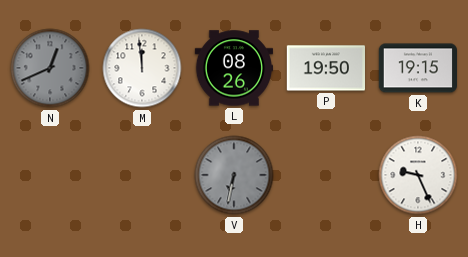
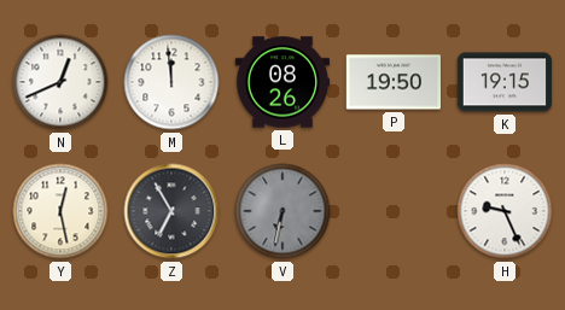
N dial: grey -> white (60, 82)
Y: none -> 12:28 (60, 211)
Z: none -> 6:55 (171, 211)
